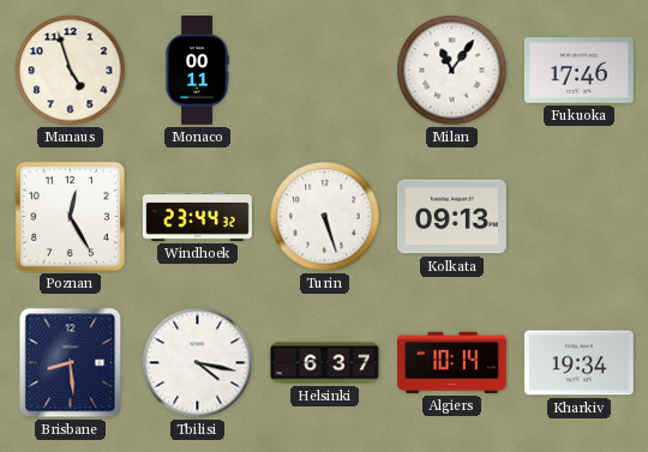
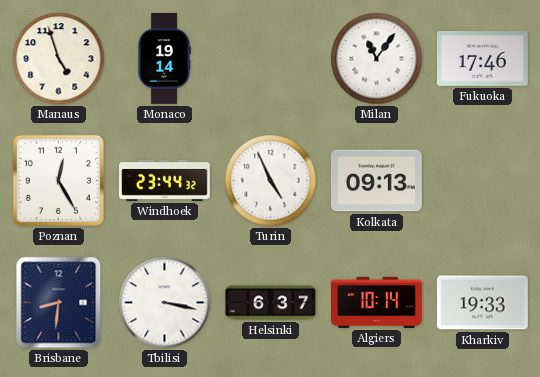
Monaco: 00:11 -> 19:14 (164, 59)
Turin: 5:27 -> 4:56 (271, 181)
Brisbane: 8:29 -> 8:31 (59, 303)
Tbilisi: 4:17 -> 3:17 (165, 303)
Kharkiv: 19:34 -> 19:33 (482, 303)
